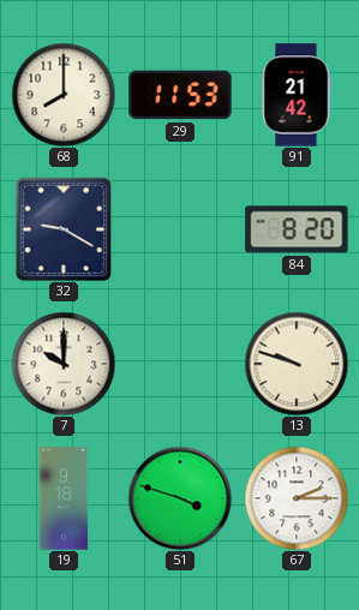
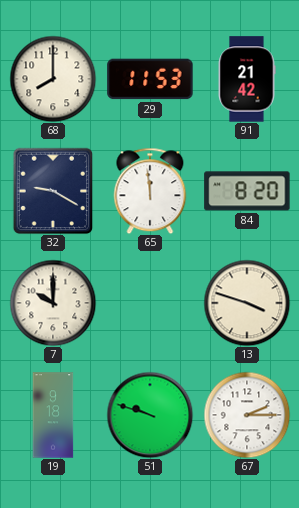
65: none -> 11:59 (150, 191)
13: 9:48 -> 3:48 (247, 303)
51: 3:48 -> 9:48 (150, 415)
